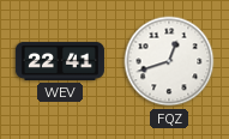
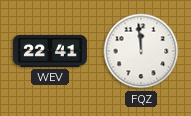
FQZ: 12:42 -> 11:59 (141, 51)
